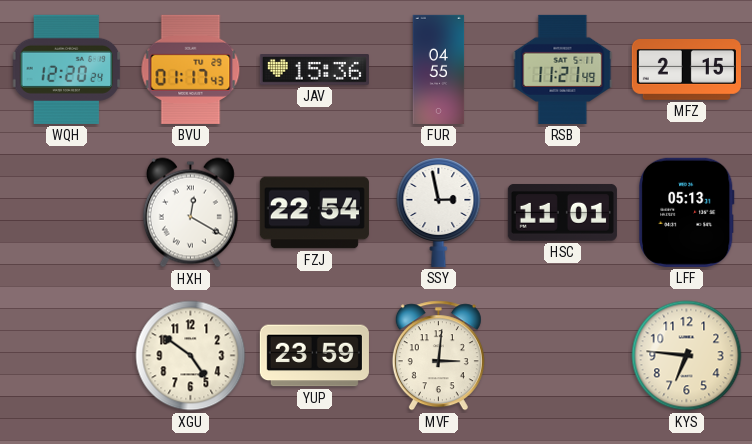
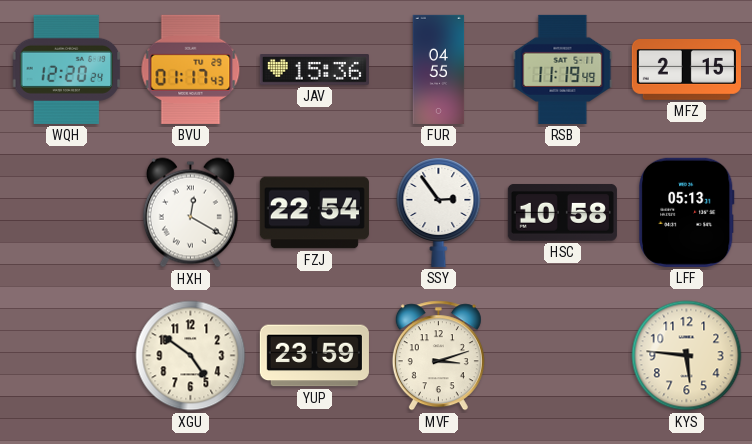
RSB: 11:21 -> 11:19 (563, 69)
SSY: 2:58 -> 2:54 (439, 212)
HSC: 11:01 -> 10:58 (562, 212)
MVF: 3:01 -> 3:12 (438, 356)
KYS: 6:46 -> 5:46 (687, 356)
